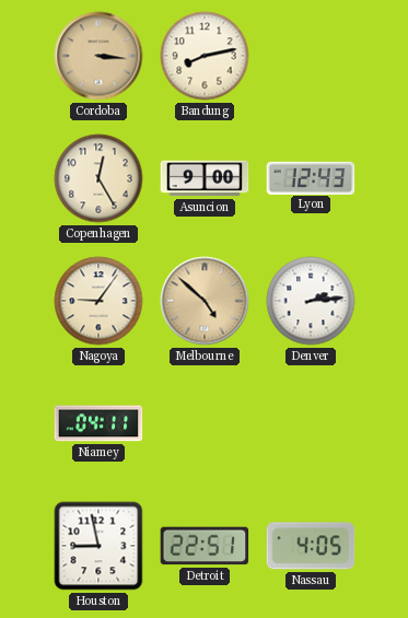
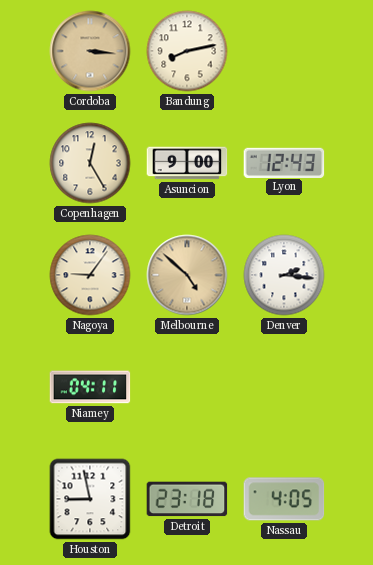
Denver: 2:14 -> 2:16 (284, 275)
Detroit: 22:51 -> 23:18 (187, 499)
